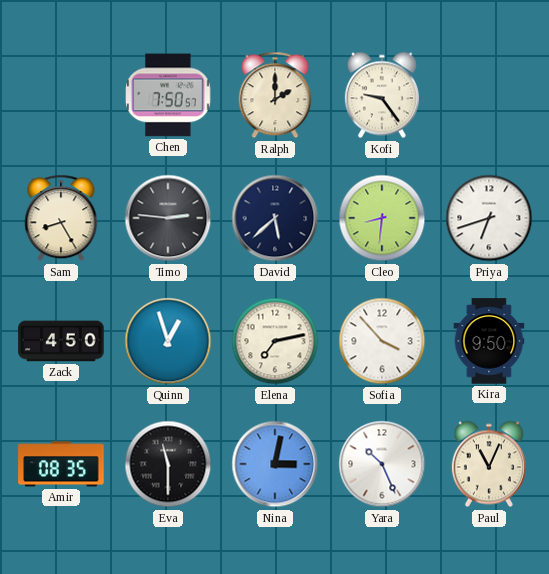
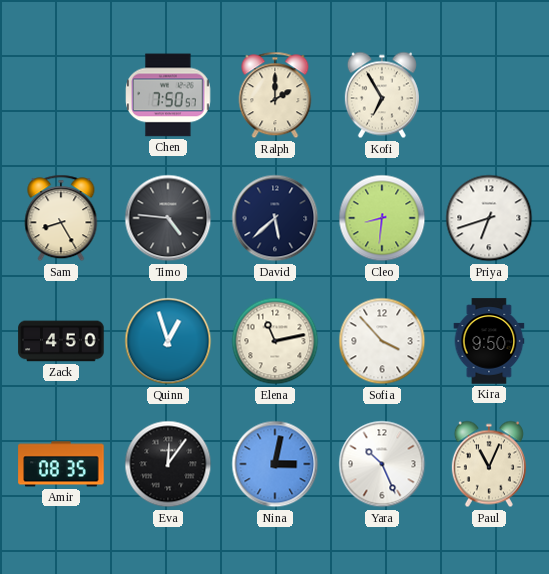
Kofi: 9:24 -> 6:55 (382, 95)
Timo: 2:46 -> 4:46 (168, 218)
Elena: 7:13 -> 11:13 (275, 341)
Eva: 11:30 -> 12:06 (168, 464)
